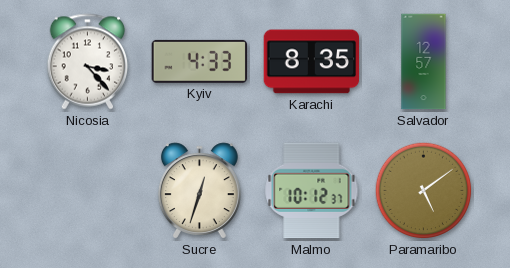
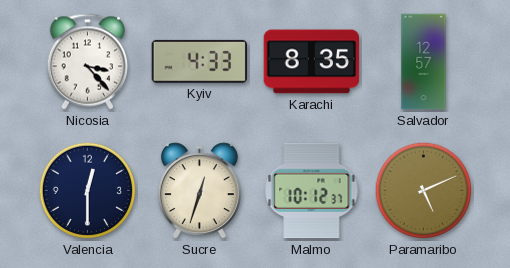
Valencia: none -> 12:30 (88, 191)
Paramaribo: 5:09 -> 5:11 (424, 191)
